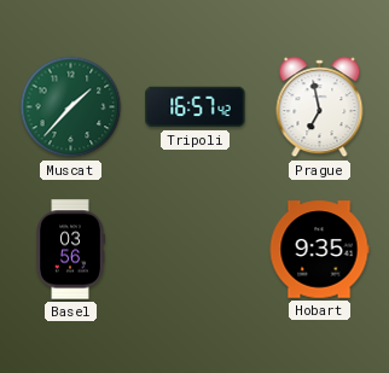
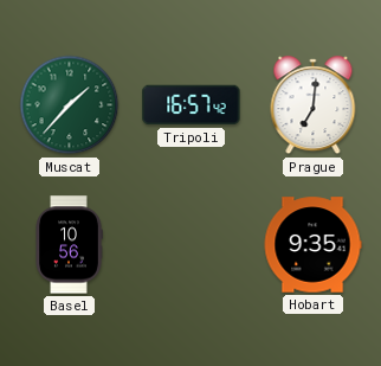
Prague: 6:58 -> 7:01 (314, 105)
Basel: 03:56 -> 10:56 (69, 245)
